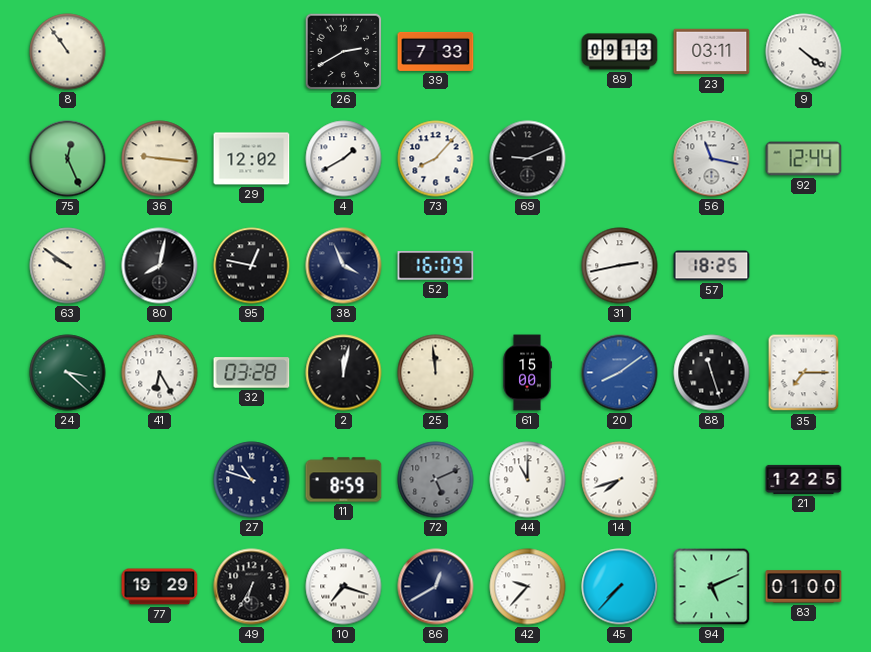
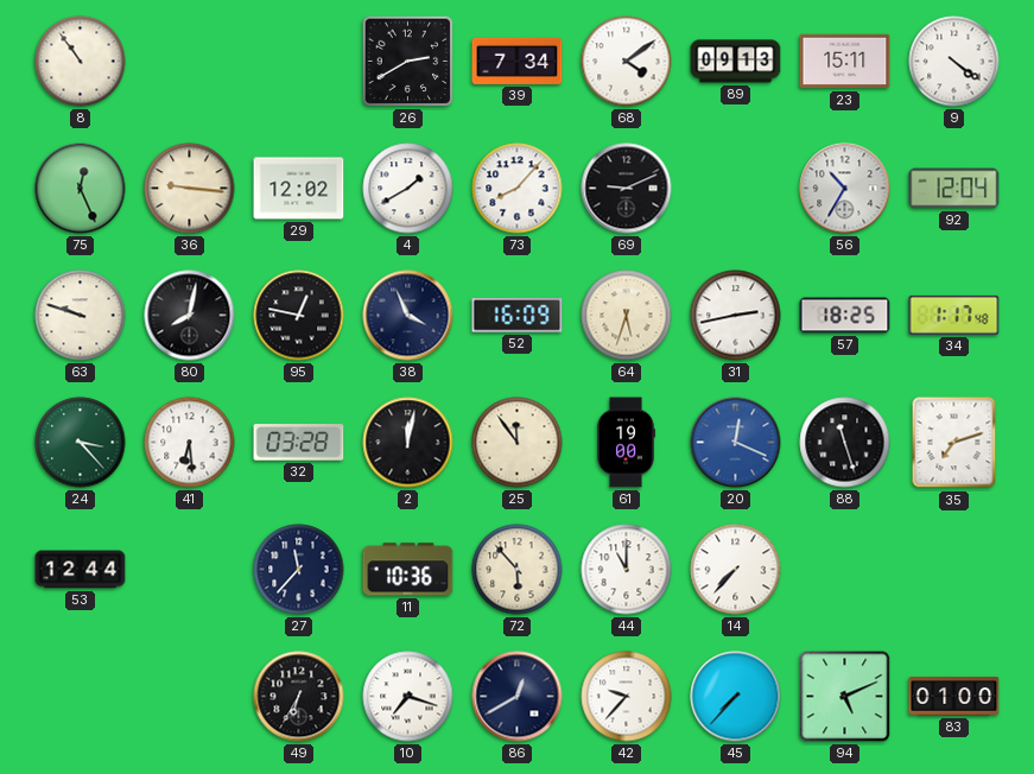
39: 7:33 -> 7:34 (518, 61)
68: none -> 4:09 (627, 62)
23: 03:11 -> 15:11 (845, 62)
56: 11:17 -> 10:35 (845, 189)
92: 12:44 -> 12:04 (954, 189)
63: 9:51 -> 9:48 (81, 316)
64: none -> 5:33 (627, 316)
34: none -> 1:17 (954, 315)
24: 3:22 -> 3:23 (81, 443)
41: 6:25 -> 6:29 (190, 443)
25: 11:59 -> 11:54 (518, 443)
61: 15:00 -> 19:00 (626, 443)
20: 8:09 -> 12:19 (736, 443)
35: 7:15 -> 7:12 (954, 443)
53: none -> 12:44 (81, 570)
27: 10:48 -> 11:37 (299, 570)
11: 8:59 -> 10:36 (408, 570)
72: 5:11 -> 5:53 (518, 570)
72 dial: grey -> cream (518, 570)
14: 7:42 -> 7:37 (736, 570)
21: 12:25 -> none (804, 479)
77: 19:29 -> none (160, 587)
